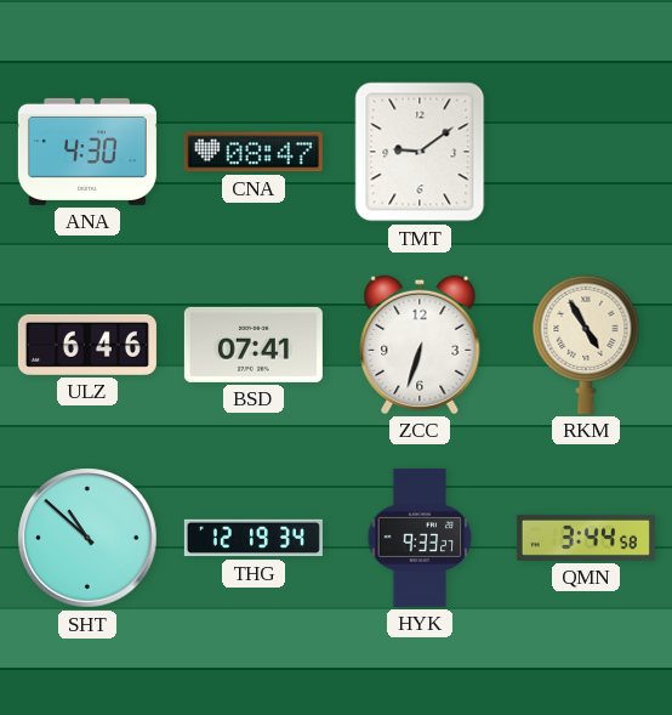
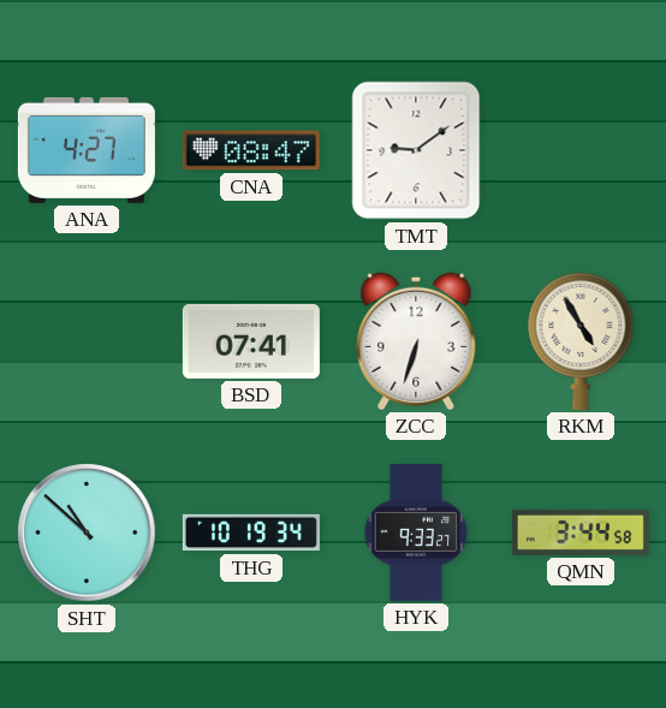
ANA: 4:30 -> 4:27 (87, 150)
ULZ: 6:46 -> none (87, 345)
THG: 12:19 -> 10:19 (251, 533)
